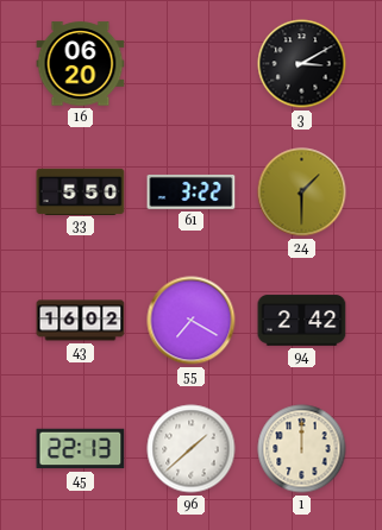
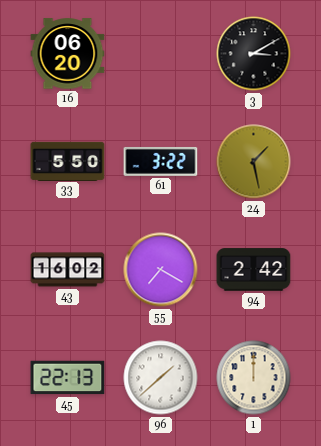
24: 1:30 -> 1:28 (254, 162)
